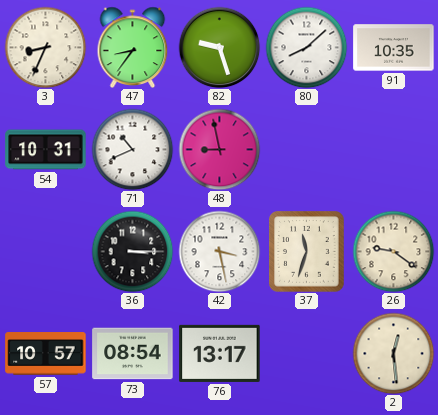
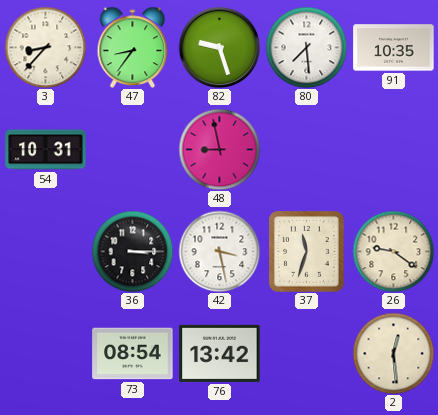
3: 8:34 -> 8:37 (45, 47)
80: 8:08 -> 7:29 (306, 47)
71: 10:41 -> none (132, 149)
57: 10:57 -> none (46, 354)
76: 13:17 -> 13:42 (220, 353)
